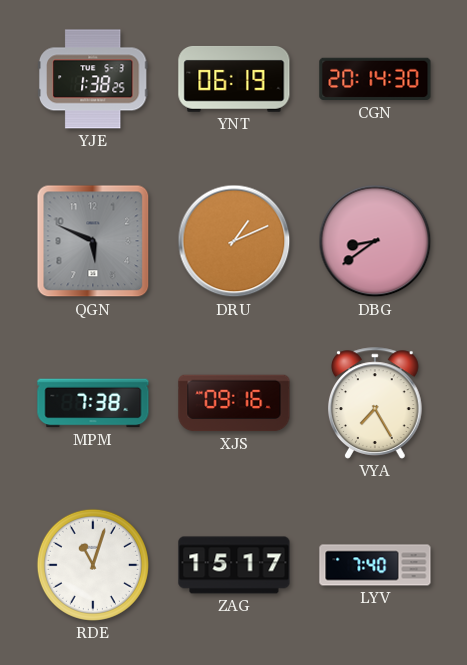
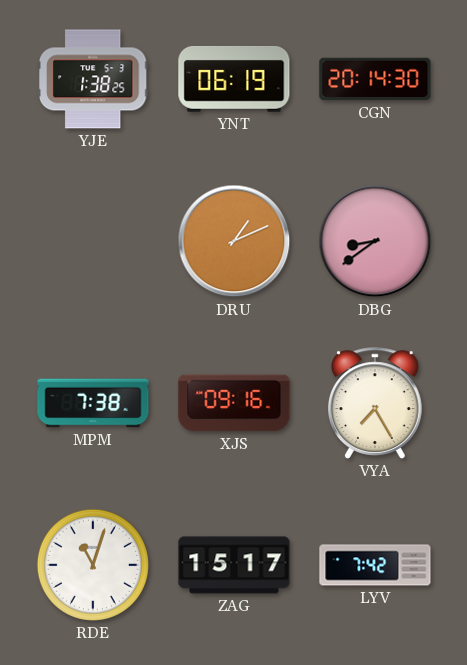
QGN: 5:49 -> none (93, 241)
LYV: 7:40 -> 7:42 (375, 565)
